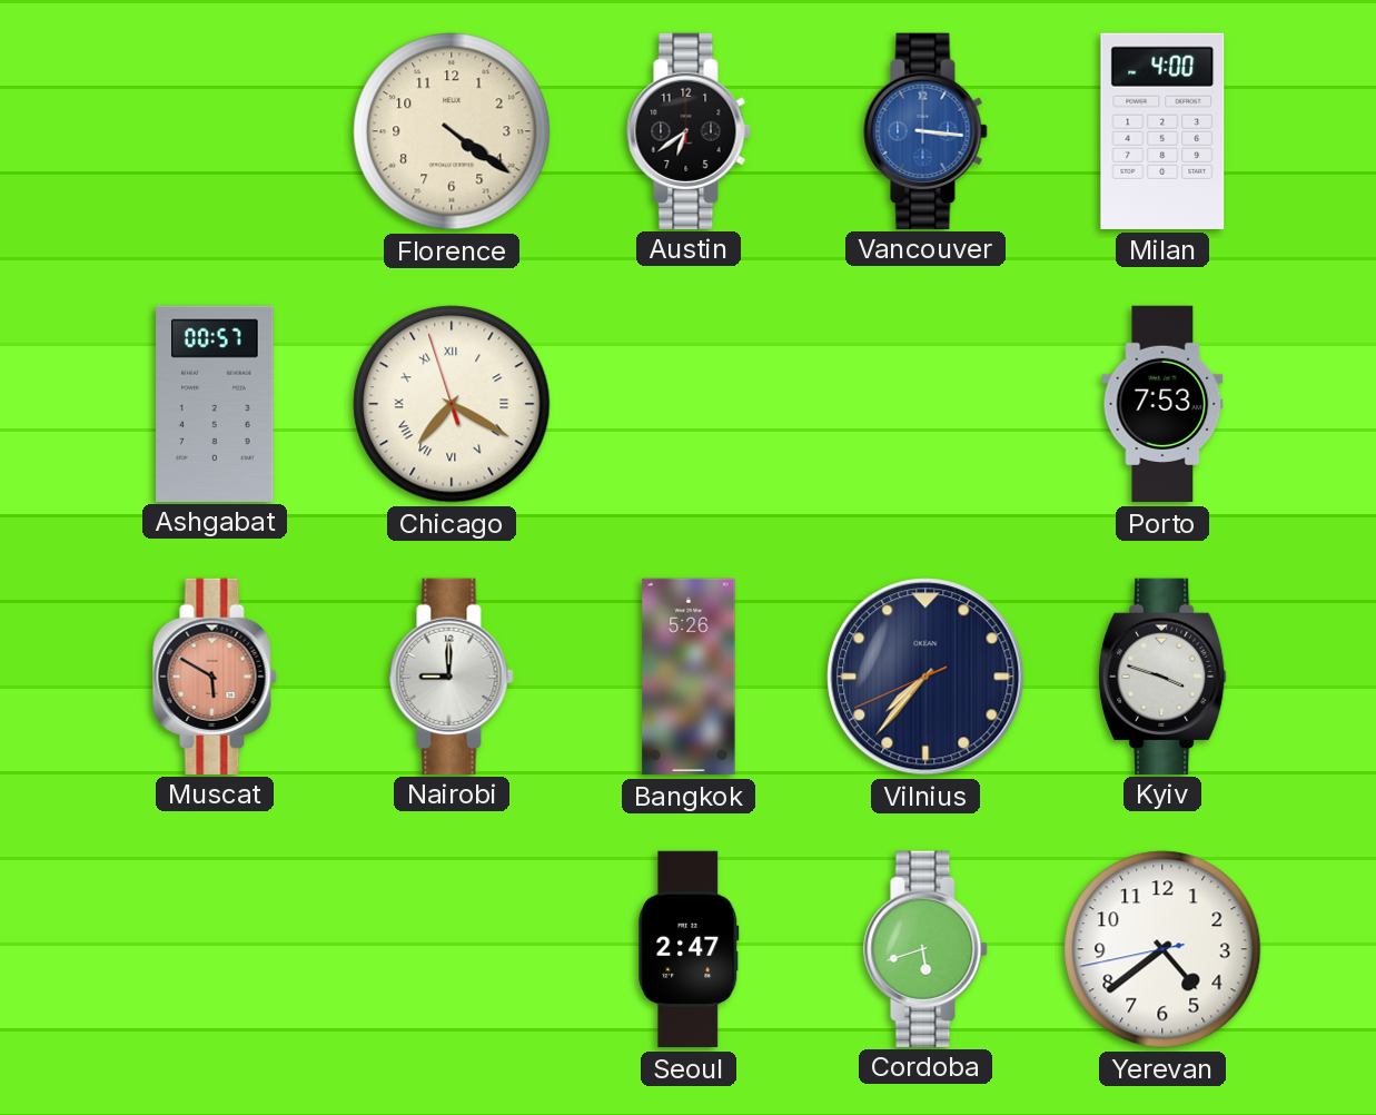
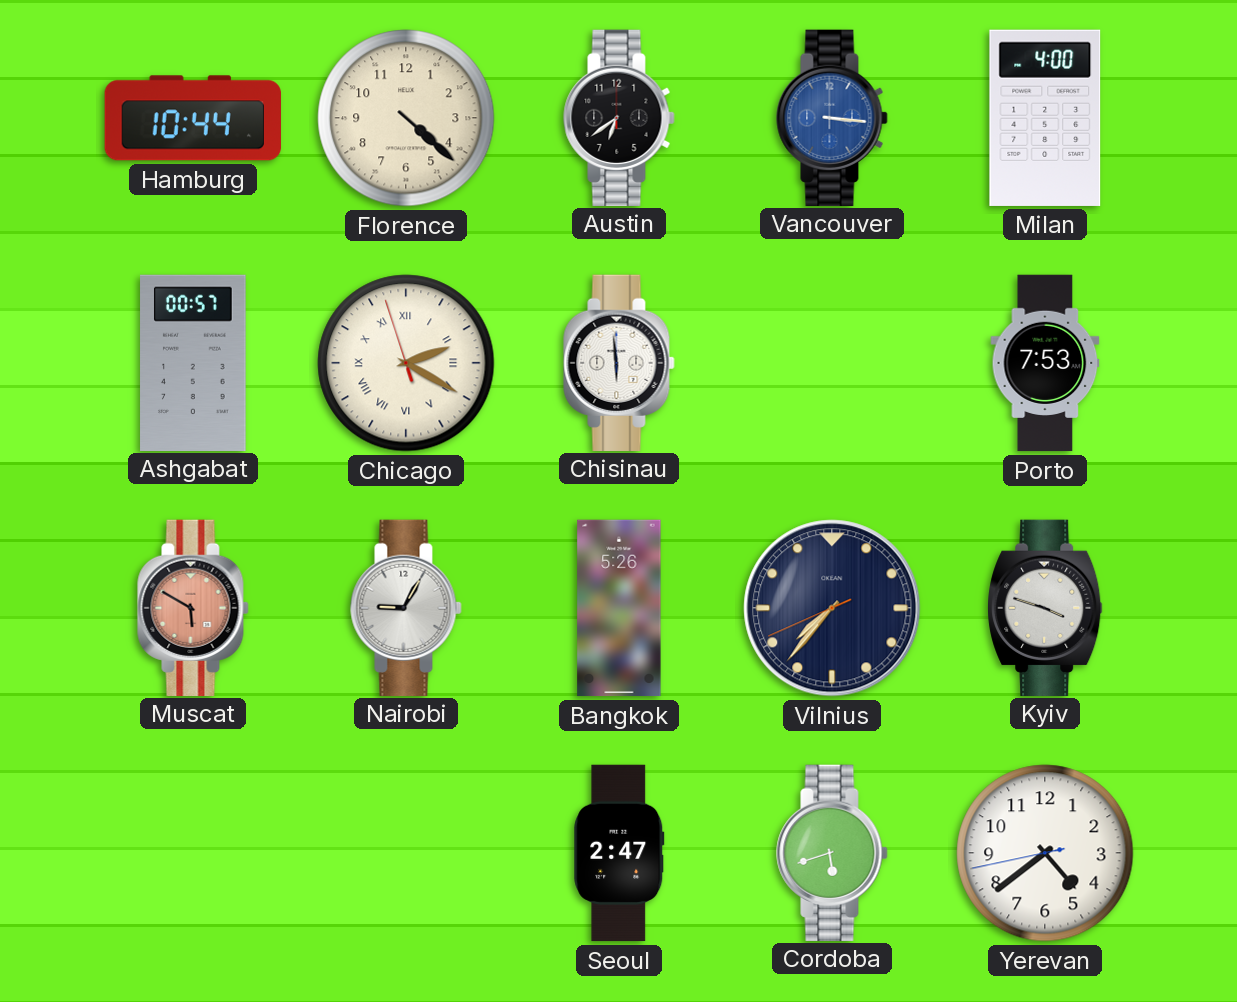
Hamburg: none -> 10:44 (193, 118)
Florence: 4:21 -> 4:22 (406, 118)
Chicago: 7:19 -> 2:19 (406, 363)
Chisinau: none -> 5:59 (619, 362)
Nairobi: 9:00 -> 9:05 (406, 607)
